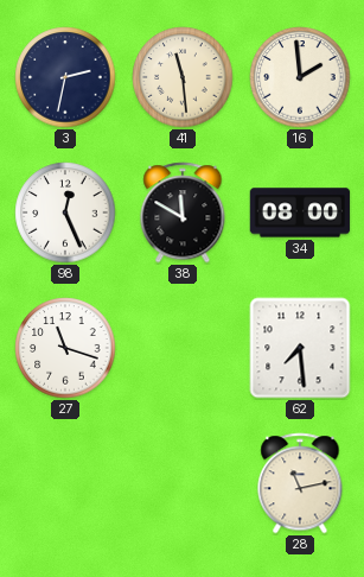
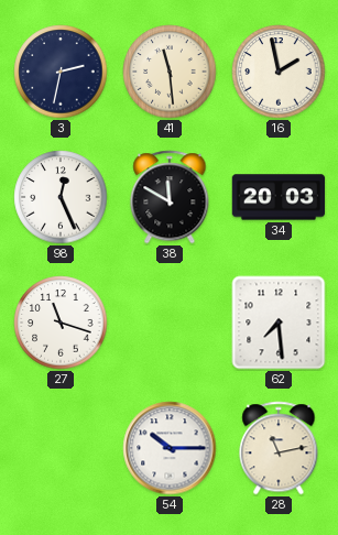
16: 1:59 -> 1:58 (279, 72)
34: 08:00 -> 20:03 (279, 197)
54: none -> 10:15 (170, 448)
